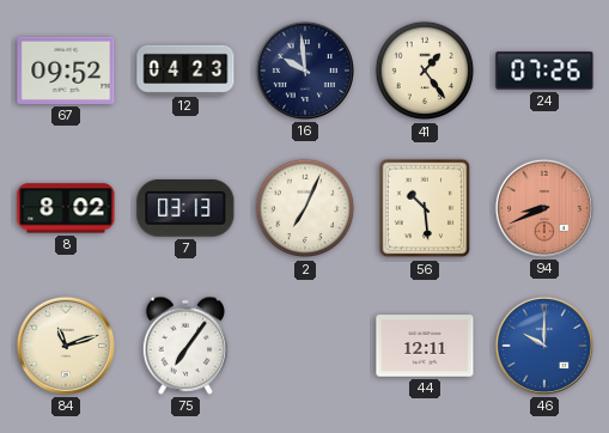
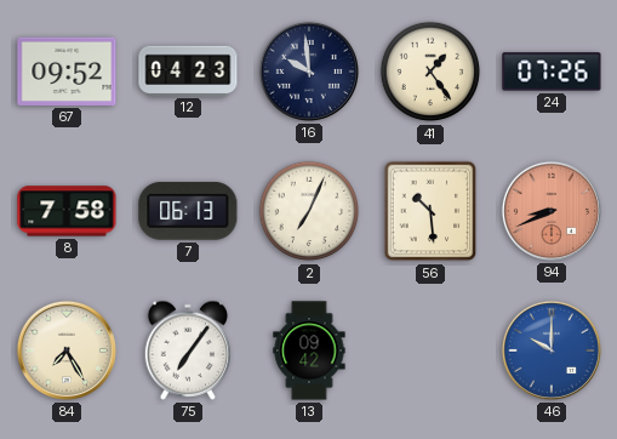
8: 8:02 -> 7:58 (67, 211)
7: 03:13 -> 06:13 (188, 211)
84: 11:12 -> 7:25 (67, 350)
13: none -> 09:42 (309, 350)
44: 12:11 -> none (425, 346)
